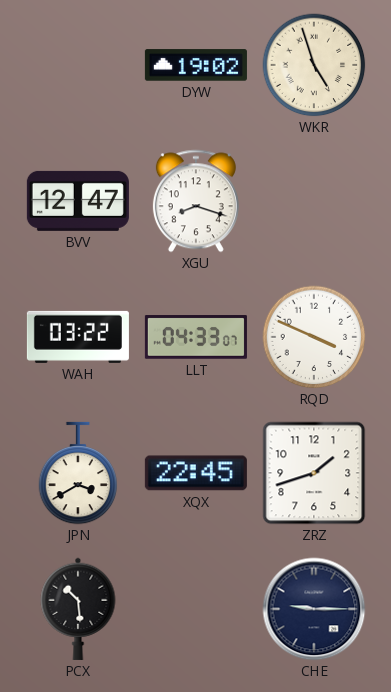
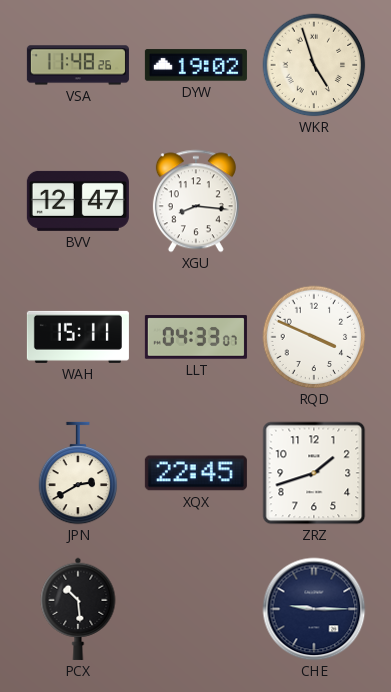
VSA: none -> 11:48 (78, 65)
XGU: 8:18 -> 8:16 (196, 201)
WAH: 03:22 -> 15:11 (78, 337)
JPN: 3:40 -> 2:40 (78, 473)
